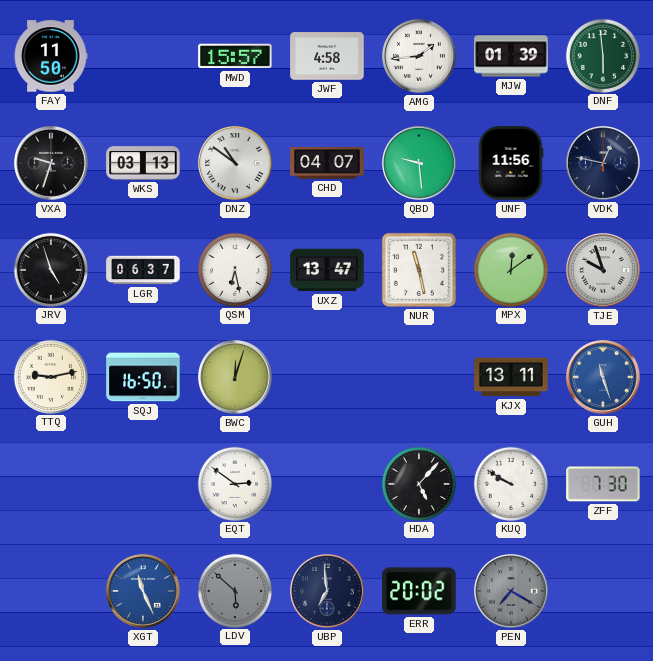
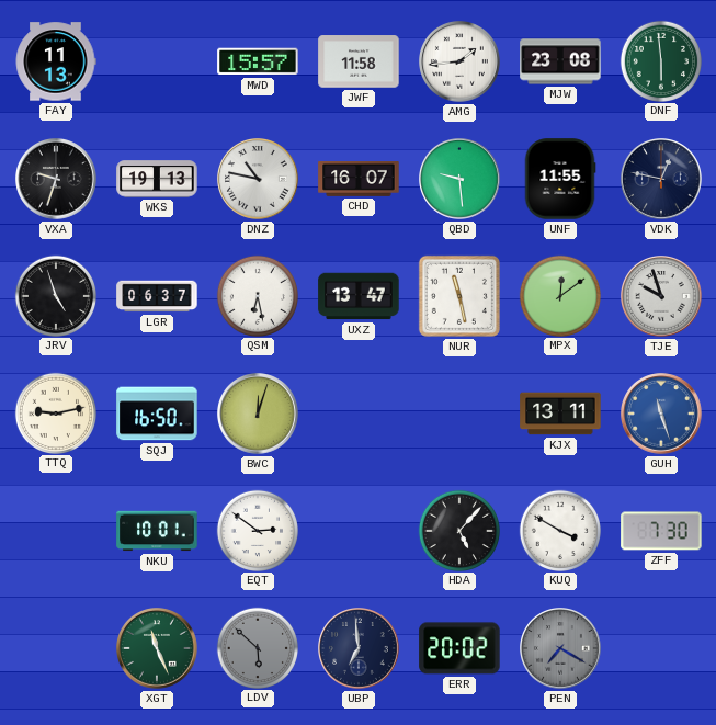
FAY: 11:50 -> 11:13 (56, 61)
JWF: 4:58 -> 11:58 (359, 61)
MJW: 01:39 -> 23:08 (560, 61)
WKS: 03:13 -> 19:13 (157, 179)
DNZ: 10:51 -> 10:47 (259, 180)
CHD: 04:07 -> 16:07 (359, 179)
UNF: 11:56 -> 11:55 (560, 179)
NKU: none -> 10:01 (157, 531)
KUQ: 9:50 -> 3:50 (559, 530)
XGT dial: blue -> green (158, 649)
